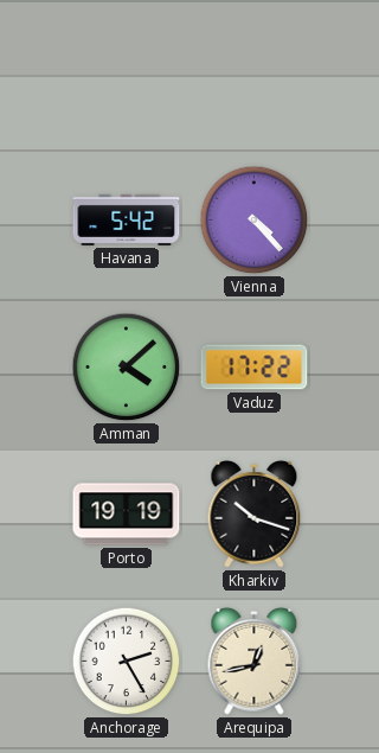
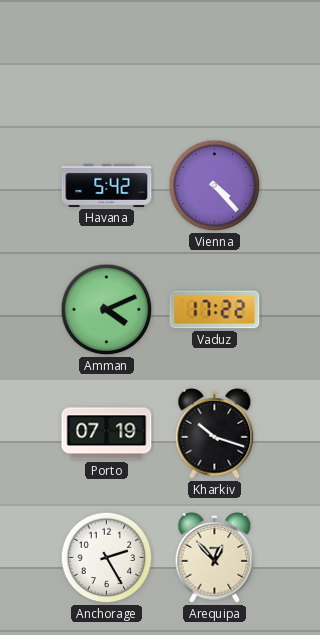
Amman: 4:08 -> 4:11 (107, 310)
Porto: 19:19 -> 07:19 (107, 434)
Arequipa: 12:43 -> 12:53 (215, 557)
